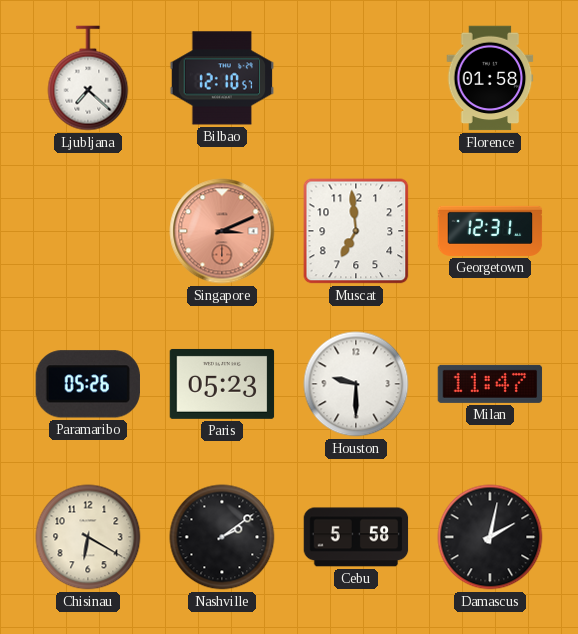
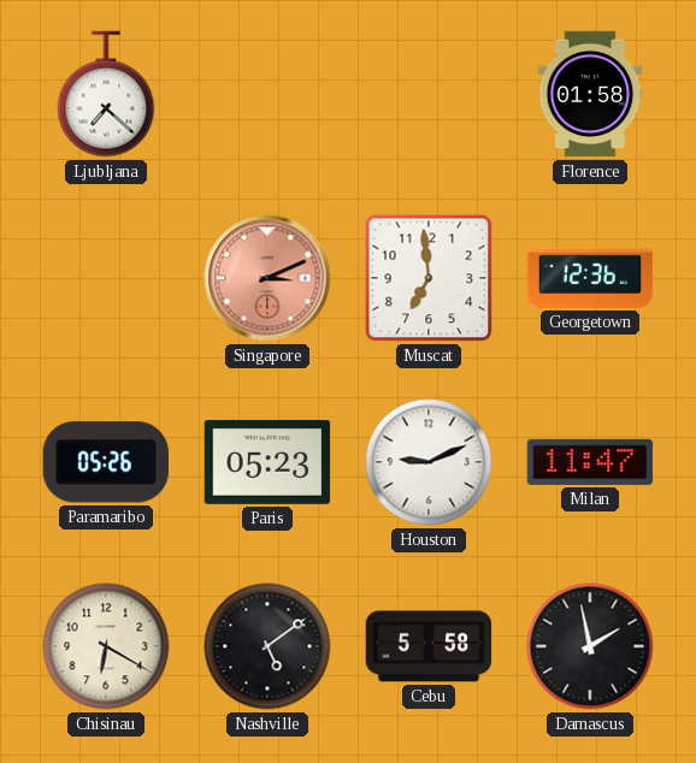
Bilbao: 12:10 -> none (222, 78)
Georgetown: 12:31 -> 12:36 (590, 278)
Houston: 9:30 -> 9:11 (429, 462)
Nashville: 2:09 -> 5:09 (267, 646)
Damascus: 2:02 -> 1:58 (590, 646)
